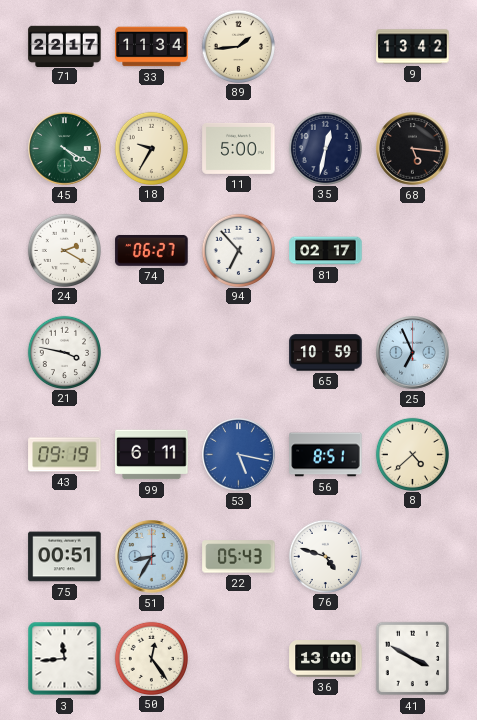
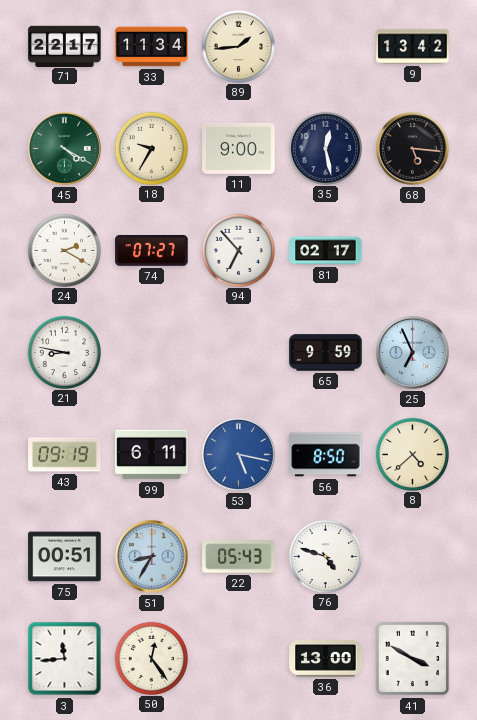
11: 5:00 -> 9:00 (239, 148)
35: 12:32 -> 12:28 (325, 148)
74: 06:27 -> 07:27 (152, 250)
21: 3:47 -> 8:47 (64, 352)
65: 10:59 -> 9:59 (326, 353)
56: 8:51 -> 8:50 (326, 455)
